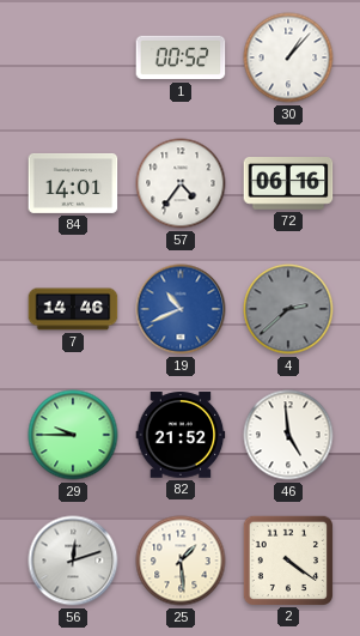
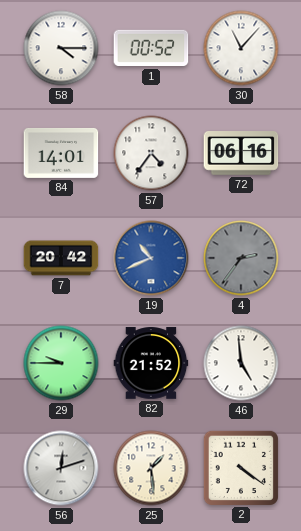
58: none -> 4:15 (61, 48)
30: 1:07 -> 11:07 (241, 48)
7: 14:46 -> 20:42 (61, 258)
4: 2:38 -> 2:36 (241, 258)
